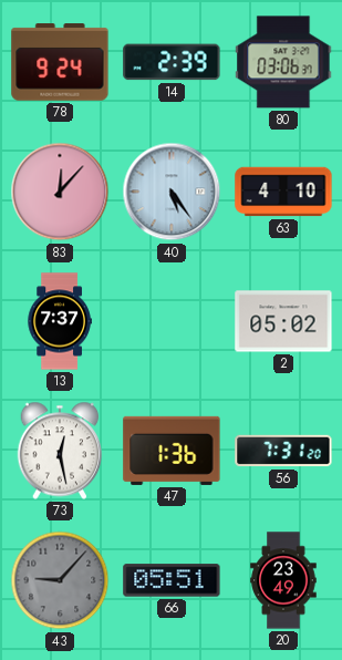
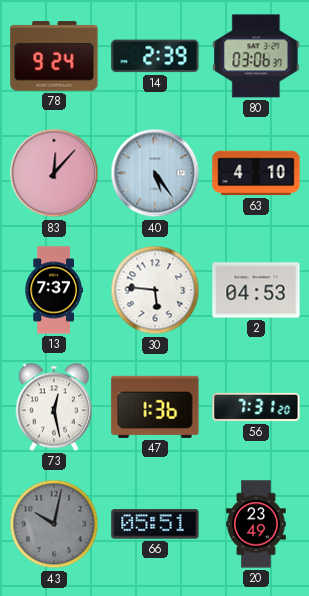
30: none -> 5:46 (155, 290)
2: 05:02 -> 04:53 (256, 290)
43: 9:07 -> 10:02 (54, 524)
